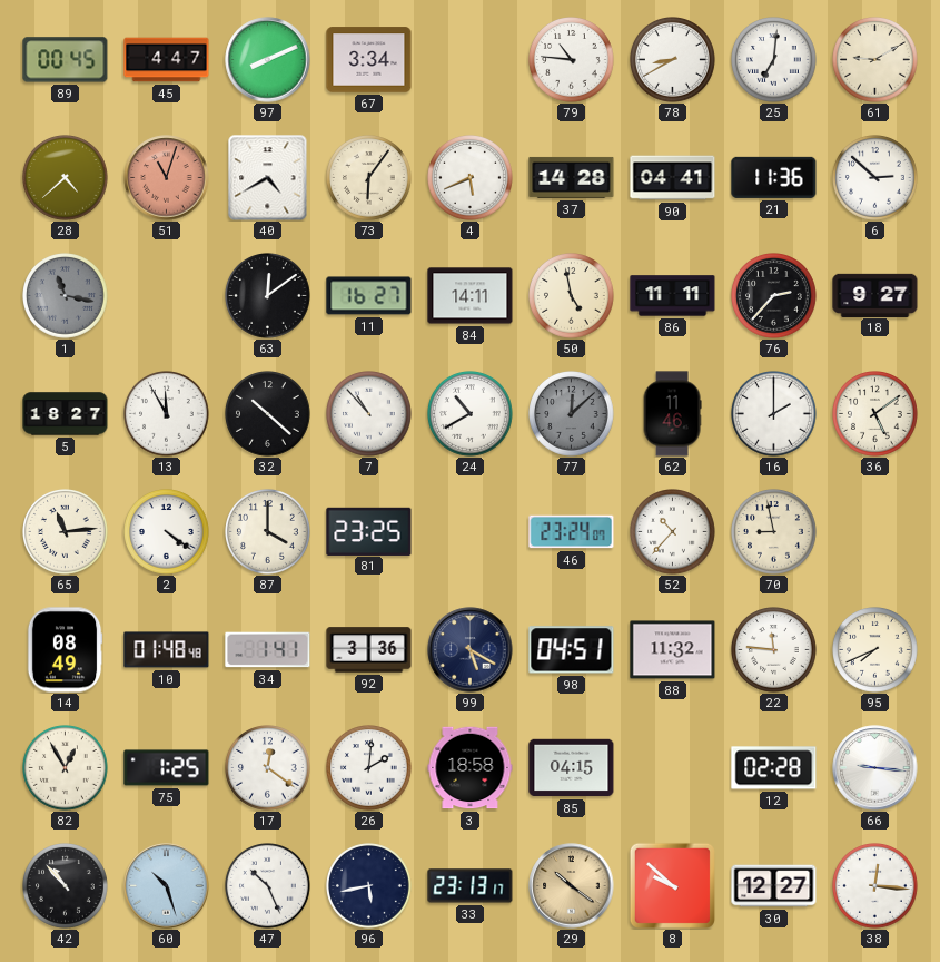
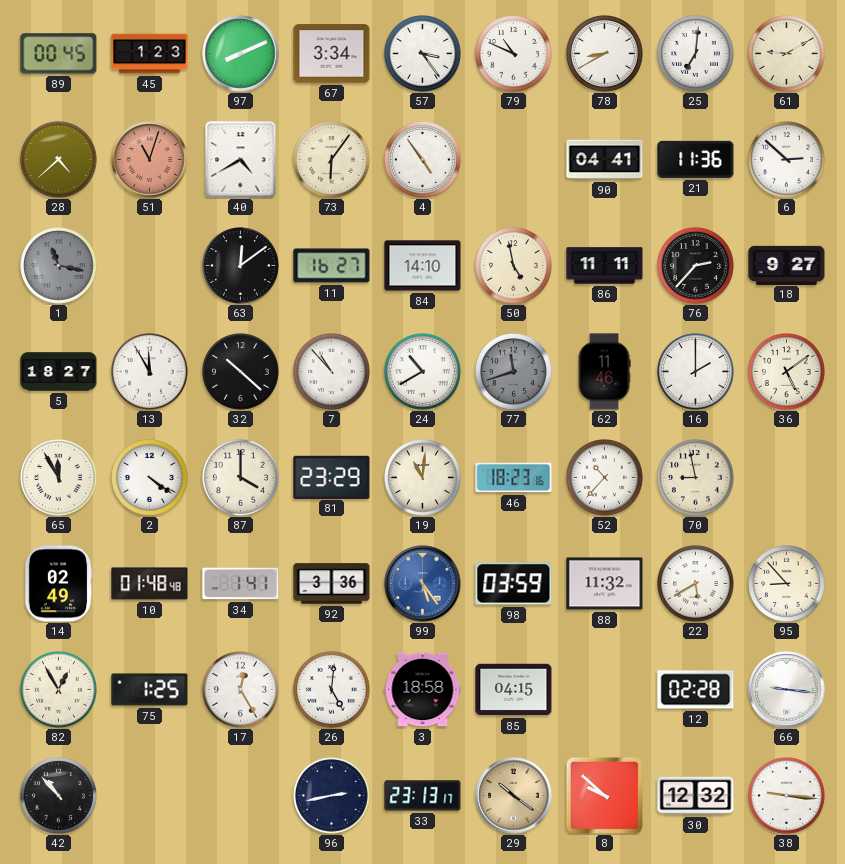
45: 4:47 -> 1:23 (150, 54)
57: none -> 3:24 (423, 54)
79: 10:46 -> 10:49 (514, 54)
4: 5:41 -> 4:54 (423, 160)
37: 14:28 -> none (572, 177)
84: 14:11 -> 14:10 (423, 266)
77: 12:08 -> 11:42 (514, 372)
65: 11:14 -> 11:55 (59, 478)
81: 23:25 -> 23:29 (332, 477)
19: none -> 11:01 (423, 478)
46: 23:24 -> 18:23 (514, 478)
14: 08:49 -> 02:49 (58, 584)
99: 5:20 -> 5:24 (423, 584)
99 dial: navy -> blue (423, 584)
98: 04:51 -> 03:59 (514, 584)
22: 11:46 -> 5:40 (696, 584)
95: 7:41 -> 8:53 (787, 584)
17: 12:21 -> 12:25 (241, 690)
26: 2:01 -> 5:01 (332, 690)
60: 10:27 -> none (167, 886)
47: 10:26 -> none (268, 886)
96: 5:43 -> 2:43 (332, 796)
30: 12:27 -> 12:32 (696, 796)
38: 12:16 -> 9:16 (787, 796)
